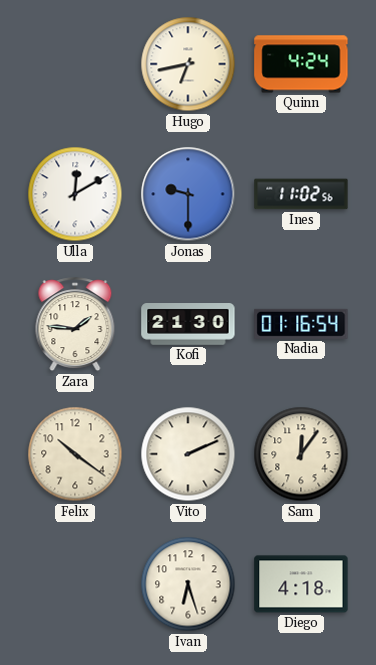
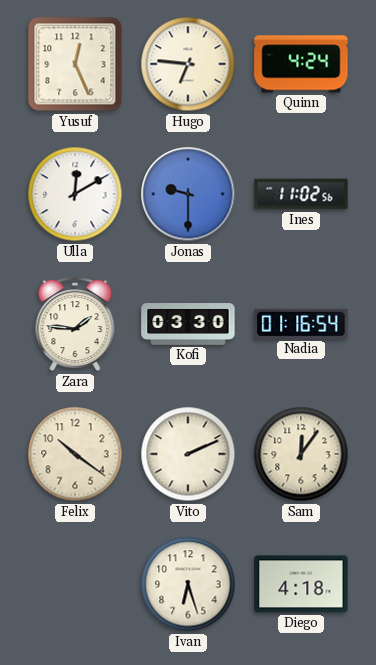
Yusuf: none -> 12:26 (75, 64)
Hugo: 6:43 -> 6:46 (188, 64)
Kofi: 21:30 -> 03:30 (188, 325)
